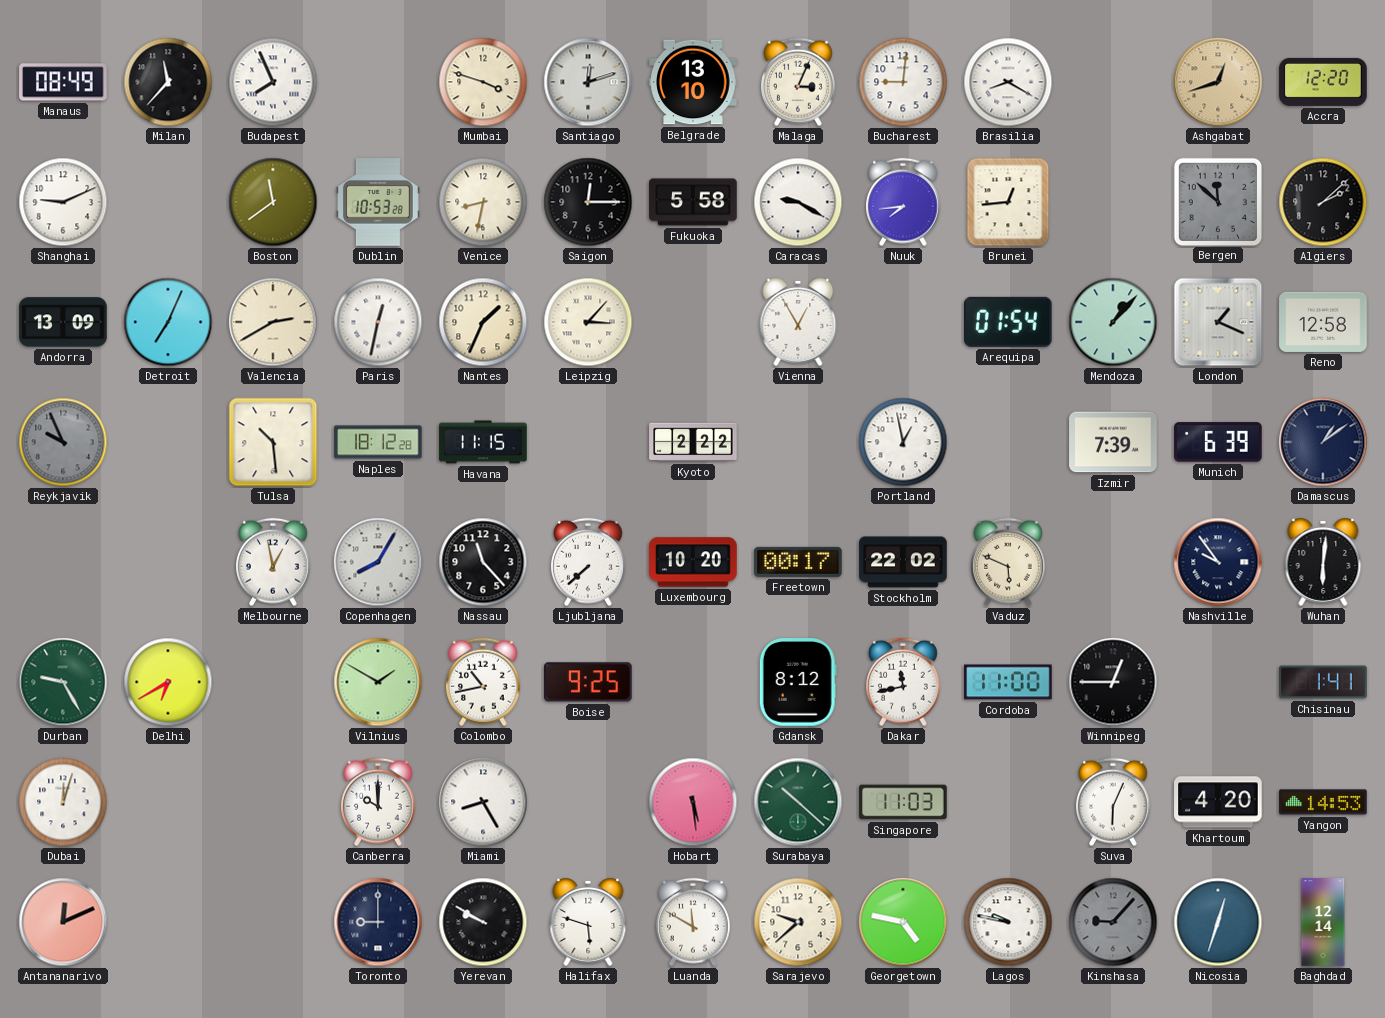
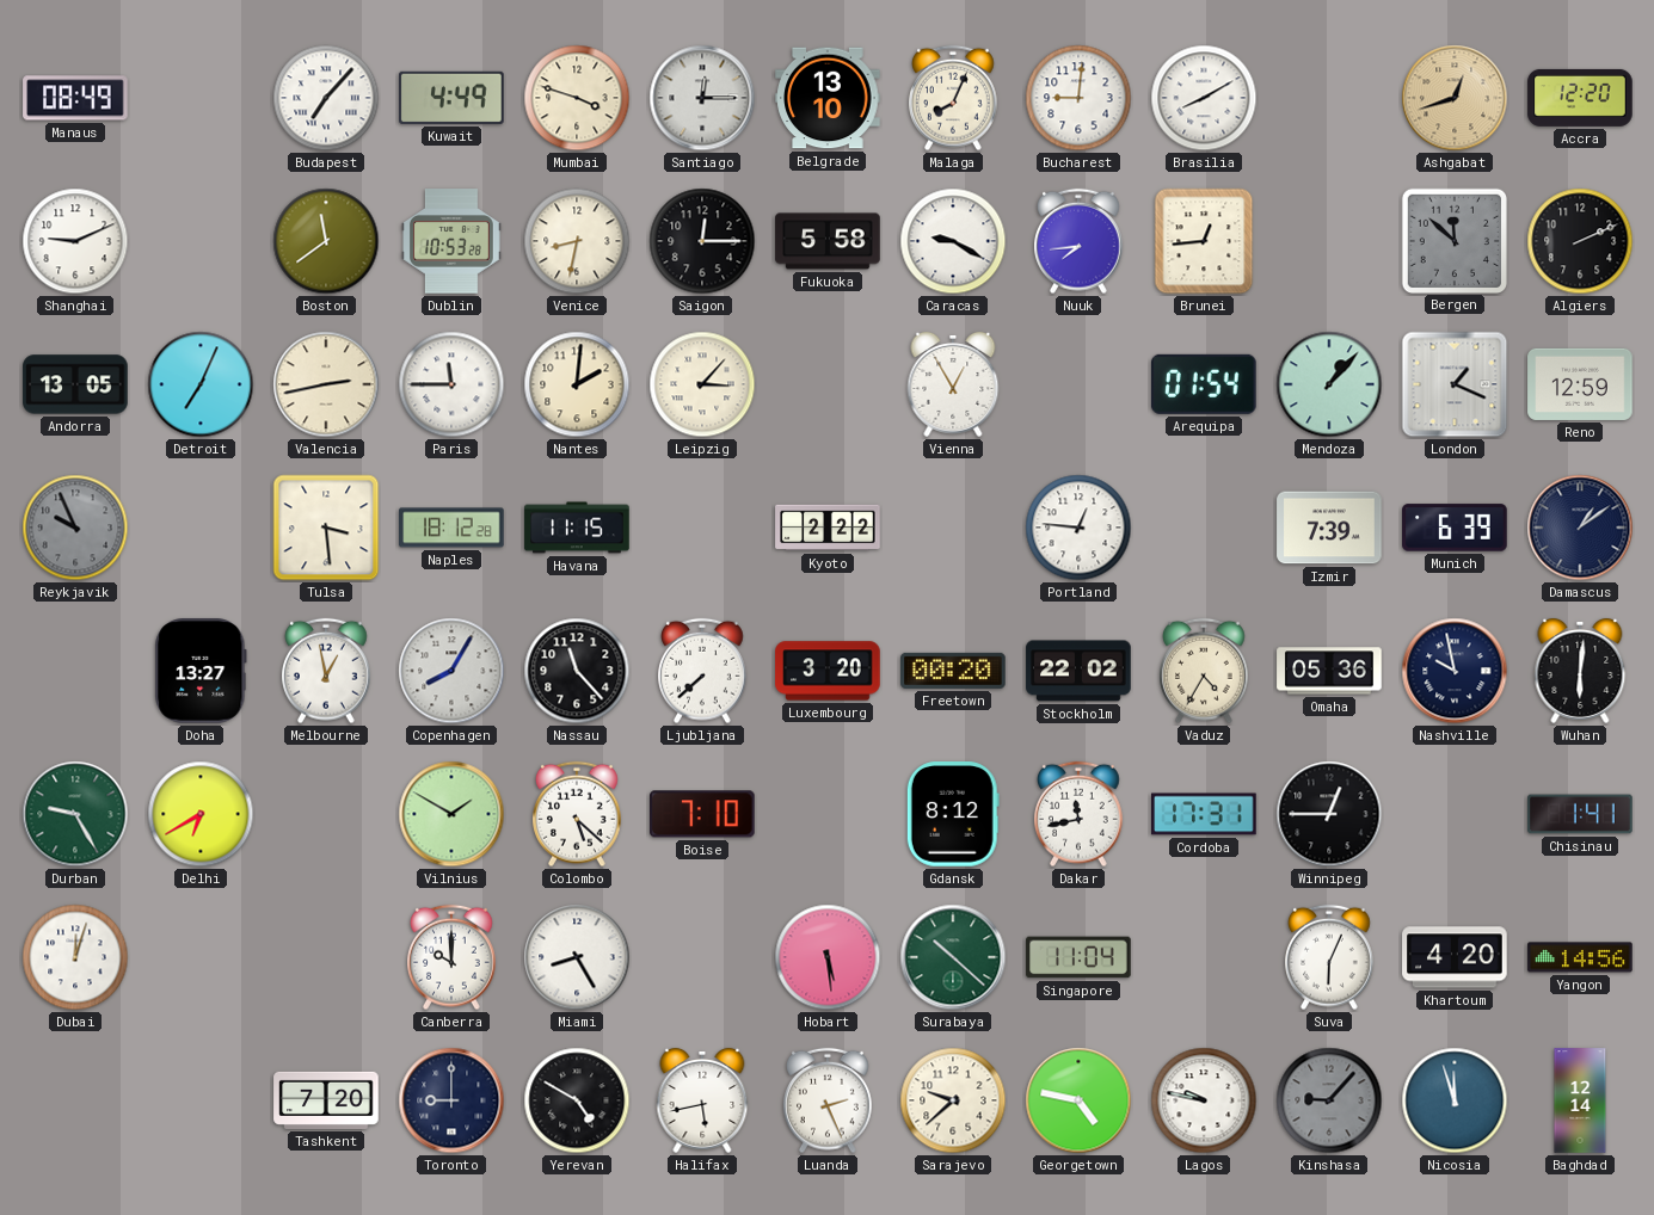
Milan: 11:37 -> none (168, 82)
Budapest: 7:56 -> 7:07 (326, 98)
Kuwait: none -> 4:49 (451, 98)
Santiago: 12:12 -> 12:15 (702, 98)
Malaga: 3:04 -> 8:04 (954, 98)
Brasilia: 8:20 -> 8:10 (1204, 98)
Algiers: 2:08 -> 2:11 (1580, 241)
Andorra: 13:09 -> 13:05 (75, 384)
Valencia: 2:40 -> 2:43 (326, 384)
Paris: 12:32 -> 11:45 (451, 384)
Nantes: 1:34 -> 2:01 (577, 384)
Reno: 12:58 -> 12:59 (1580, 384)
Tulsa: 10:29 -> 3:29 (326, 528)
Portland: 12:58 -> 12:46 (1078, 528)
Doha: none -> 13:27 (201, 671)
Luxembourg: 10:20 -> 3:20 (828, 671)
Freetown: 00:17 -> 00:20 (953, 671)
Vaduz: 5:49 -> 4:35 (1205, 671)
Omaha: none -> 05:36 (1329, 671)
Nashville: 9:54 -> 9:58 (1455, 671)
Colombo: 10:43 -> 5:22 (578, 814)
Boise: 9:25 -> 7:10 (703, 814)
Cordoba: 11:00 -> 17:31 (1204, 814)
Singapore: 11:03 -> 11:04 (1078, 957)
Yangon: 14:53 -> 14:56 (1580, 957)
Antananarivo: 12:11 -> none (63, 922)
Tashkent: none -> 7:20 (326, 1100)
Yerevan: 9:50 -> 4:50 (577, 1100)
Halifax: 5:48 -> 5:43 (702, 1100)
Luanda: 11:50 -> 2:26 (829, 1100)
Nicosia: 12:33 -> 11:57 (1455, 1100)
